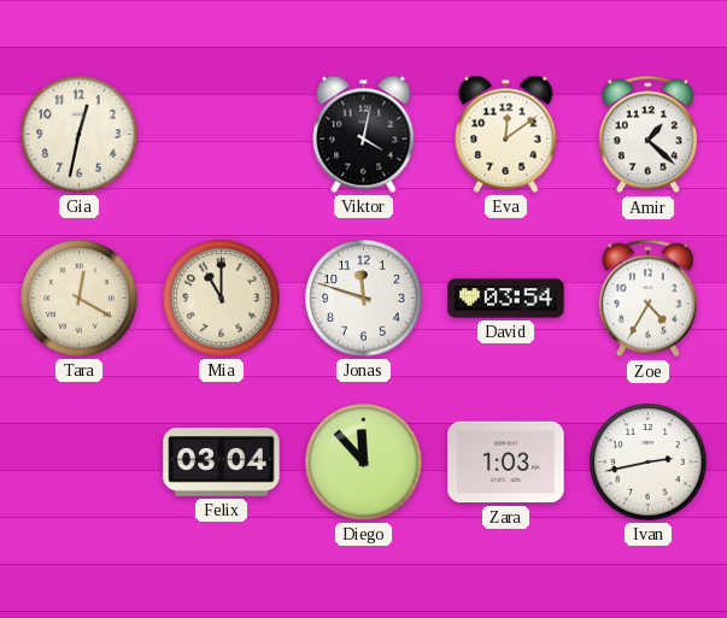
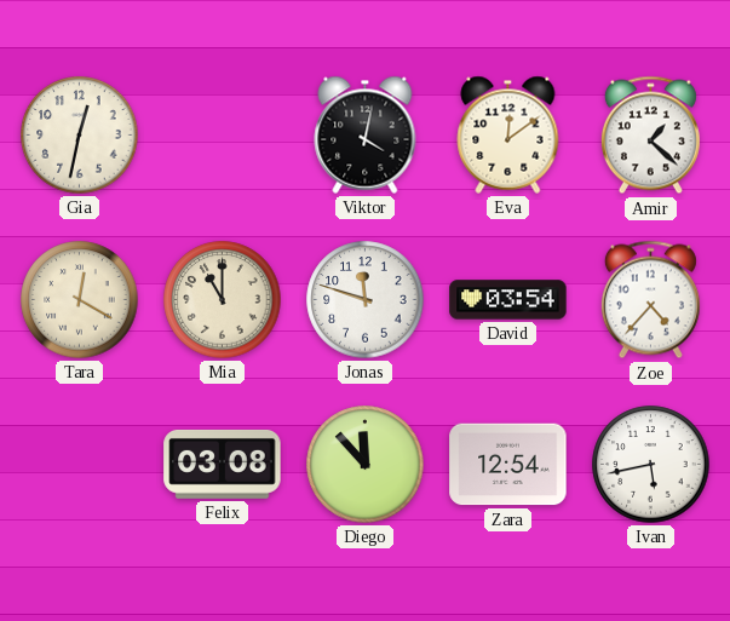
Zoe: 4:35 -> 4:37 (650, 300)
Felix: 03:04 -> 03:08 (223, 464)
Zara: 1:03 -> 12:54 (508, 465)
Ivan: 2:43 -> 5:43 (651, 465)
